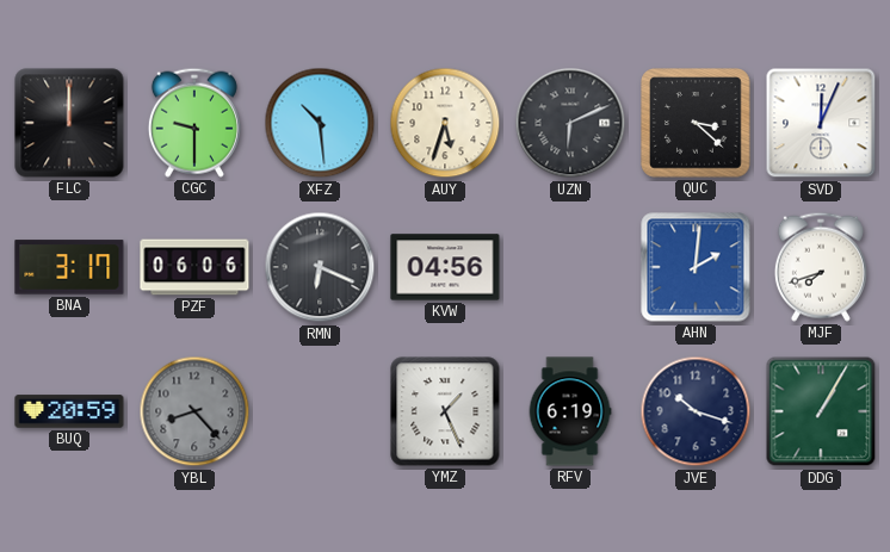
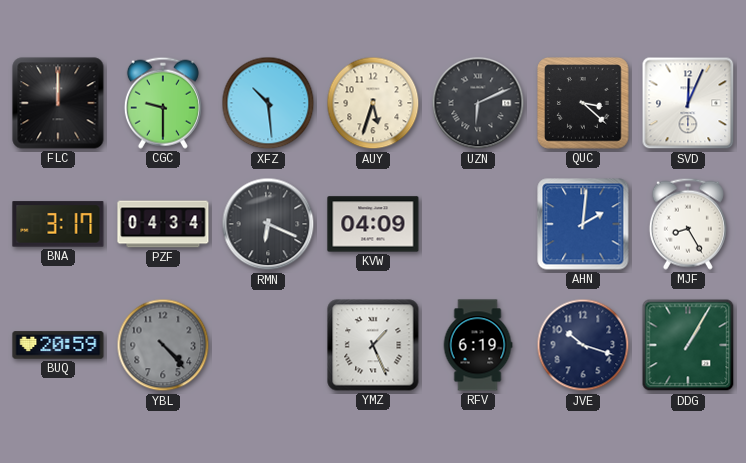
PZF: 06:06 -> 04:34 (163, 224)
KVW: 04:56 -> 04:09 (373, 224)
MJF: 7:42 -> 8:25 (688, 224)
YBL: 8:23 -> 4:23 (163, 345)
